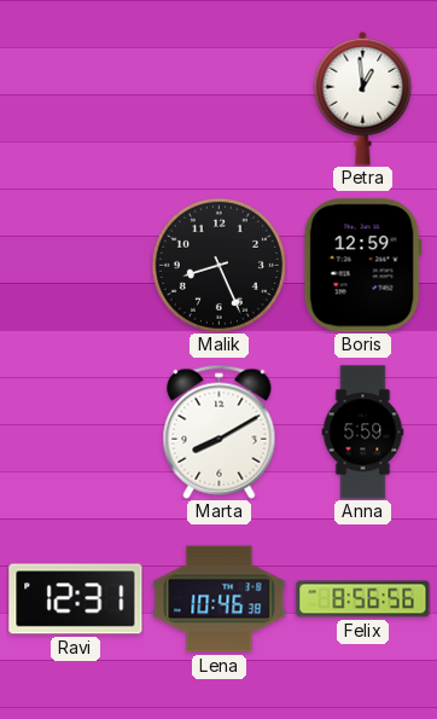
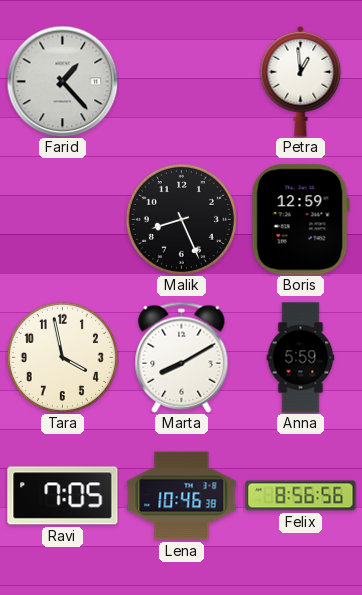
Farid: none -> 1:23 (62, 81)
Tara: none -> 3:58 (62, 357)
Ravi: 12:31 -> 7:05 (63, 496)
